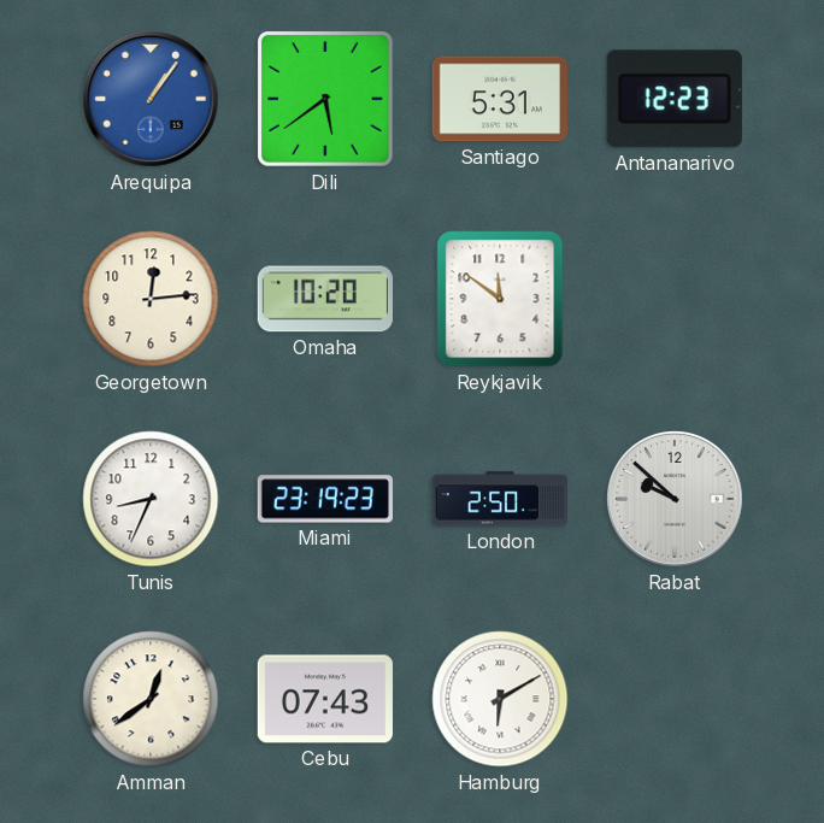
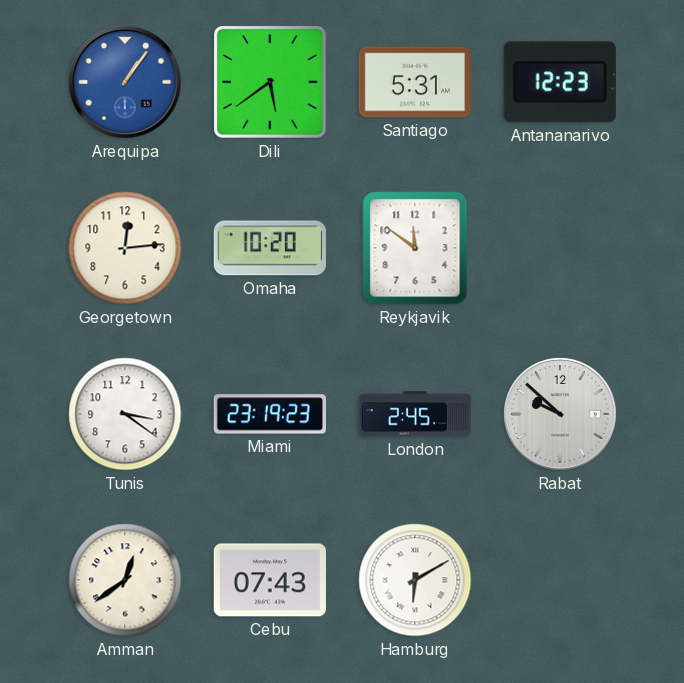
Tunis: 8:34 -> 3:21 (125, 414)
London: 2:50 -> 2:45 (415, 414)
